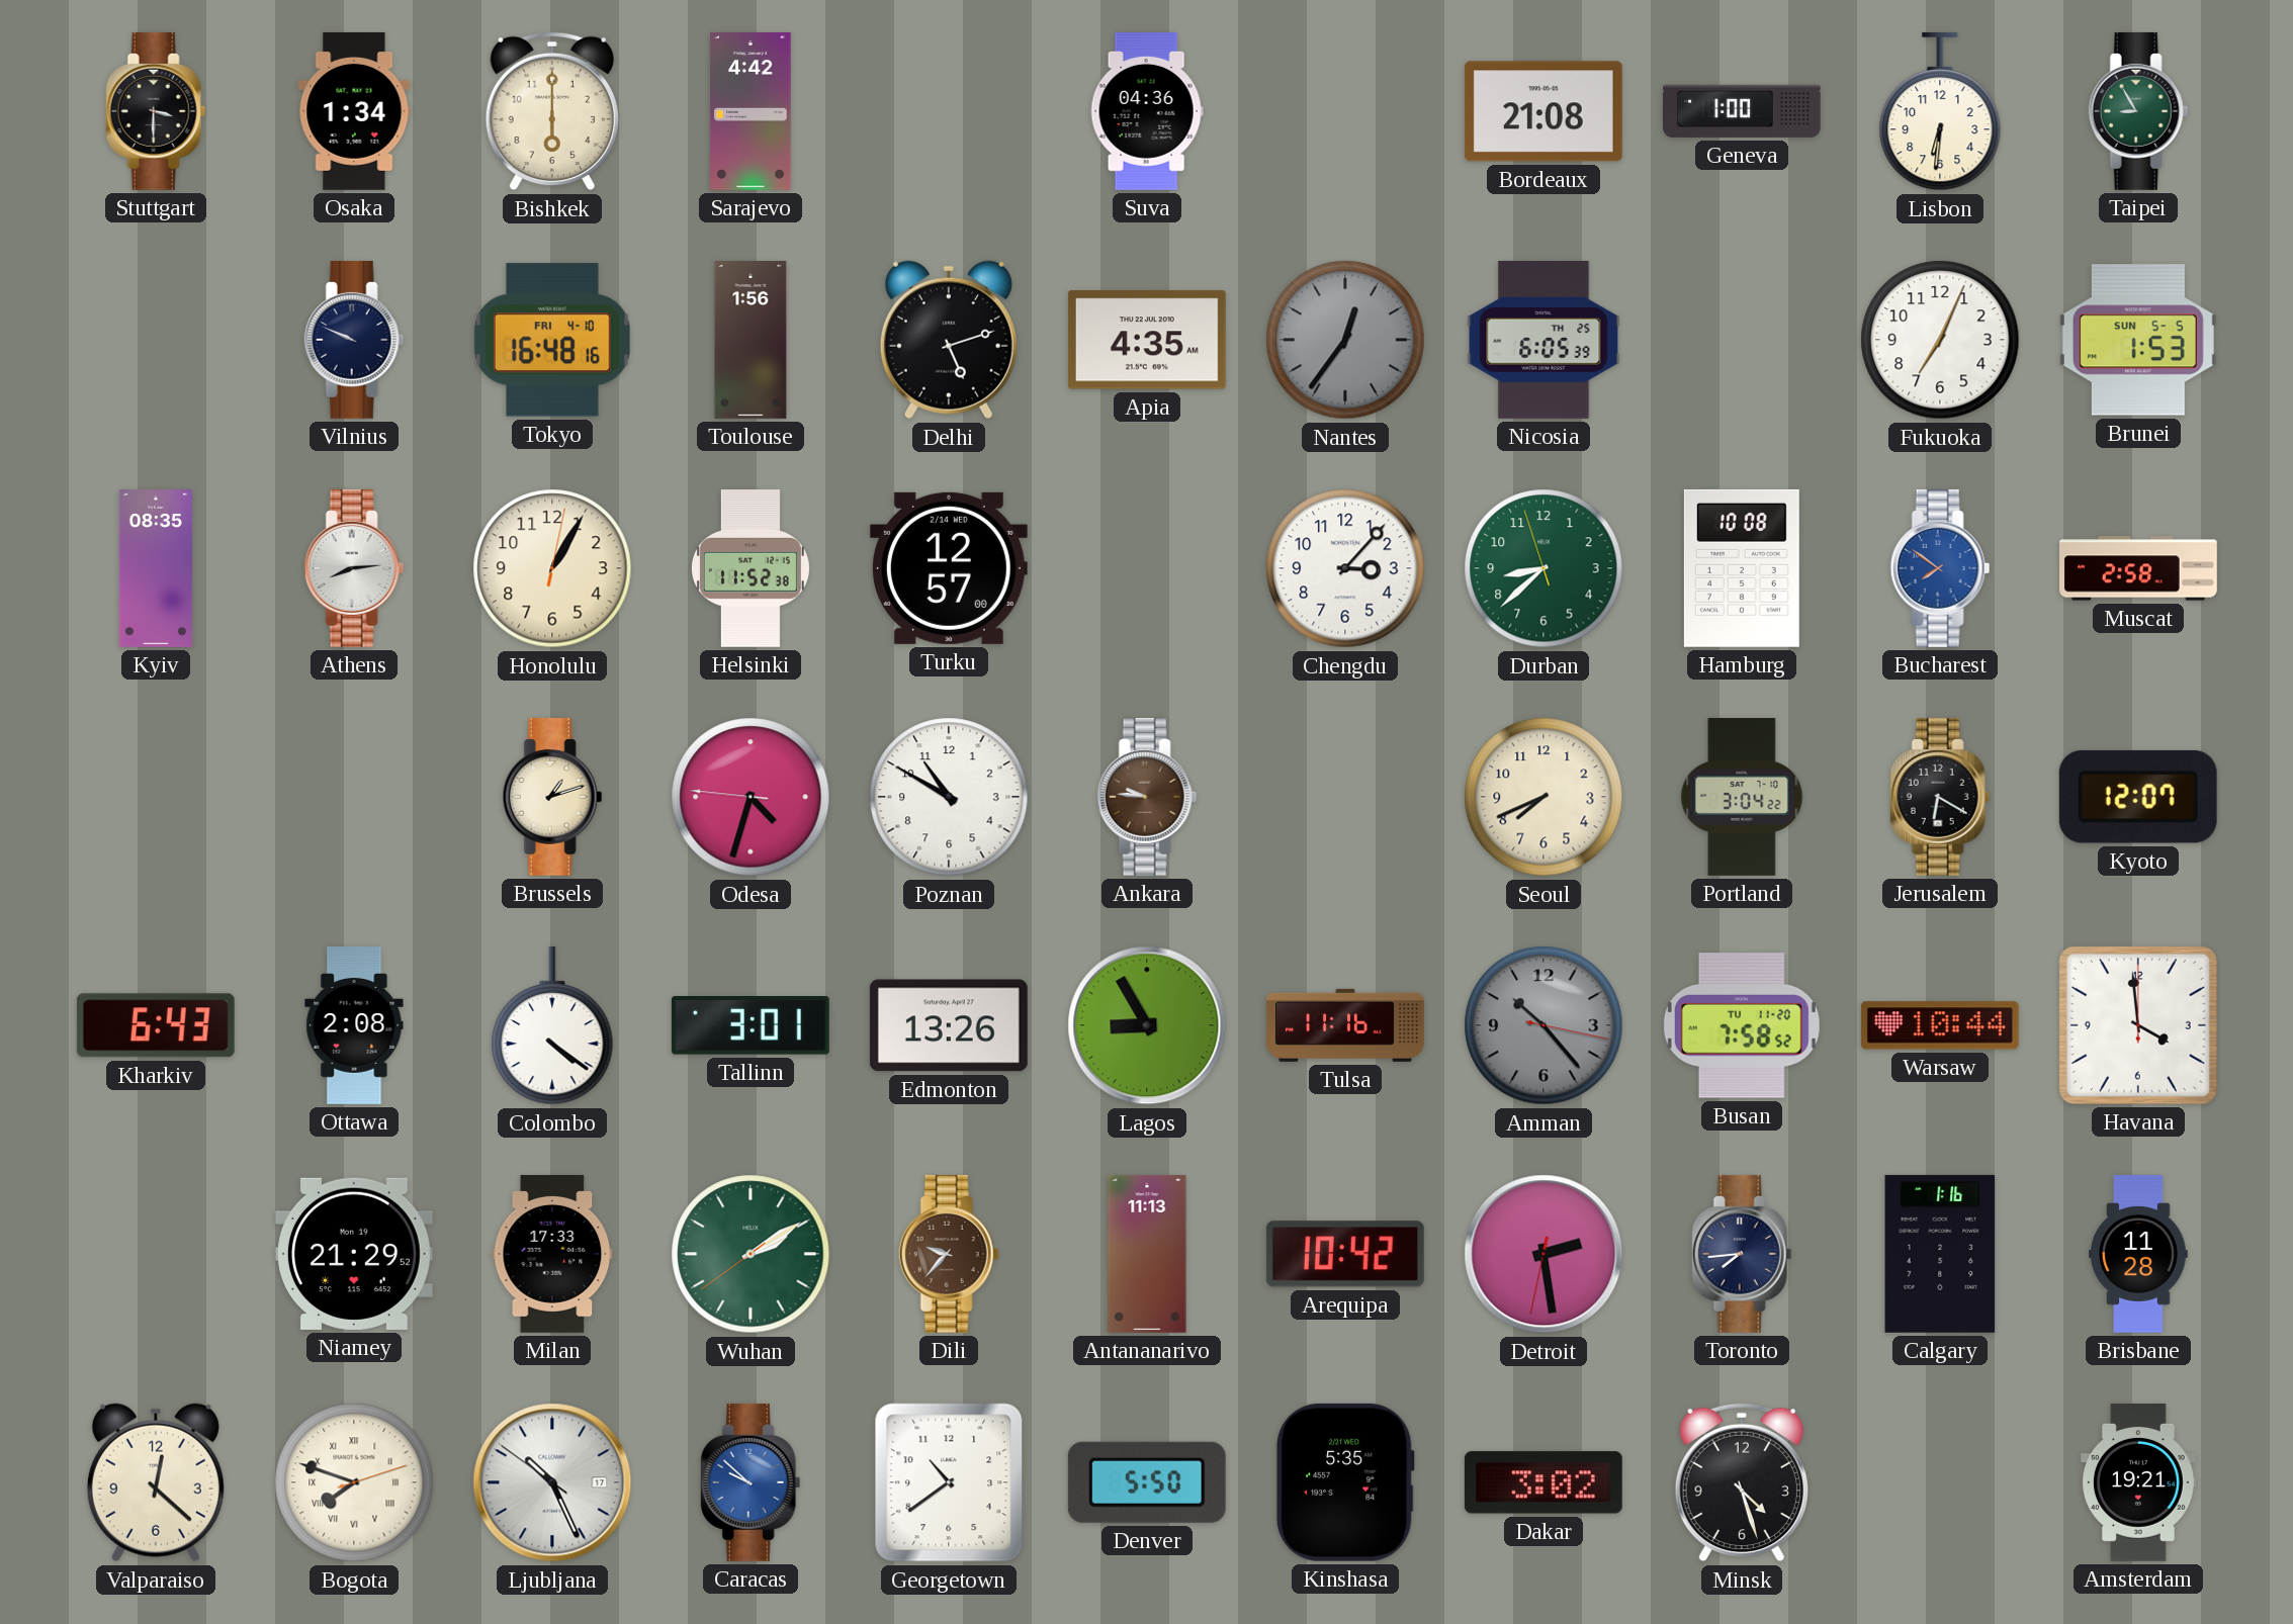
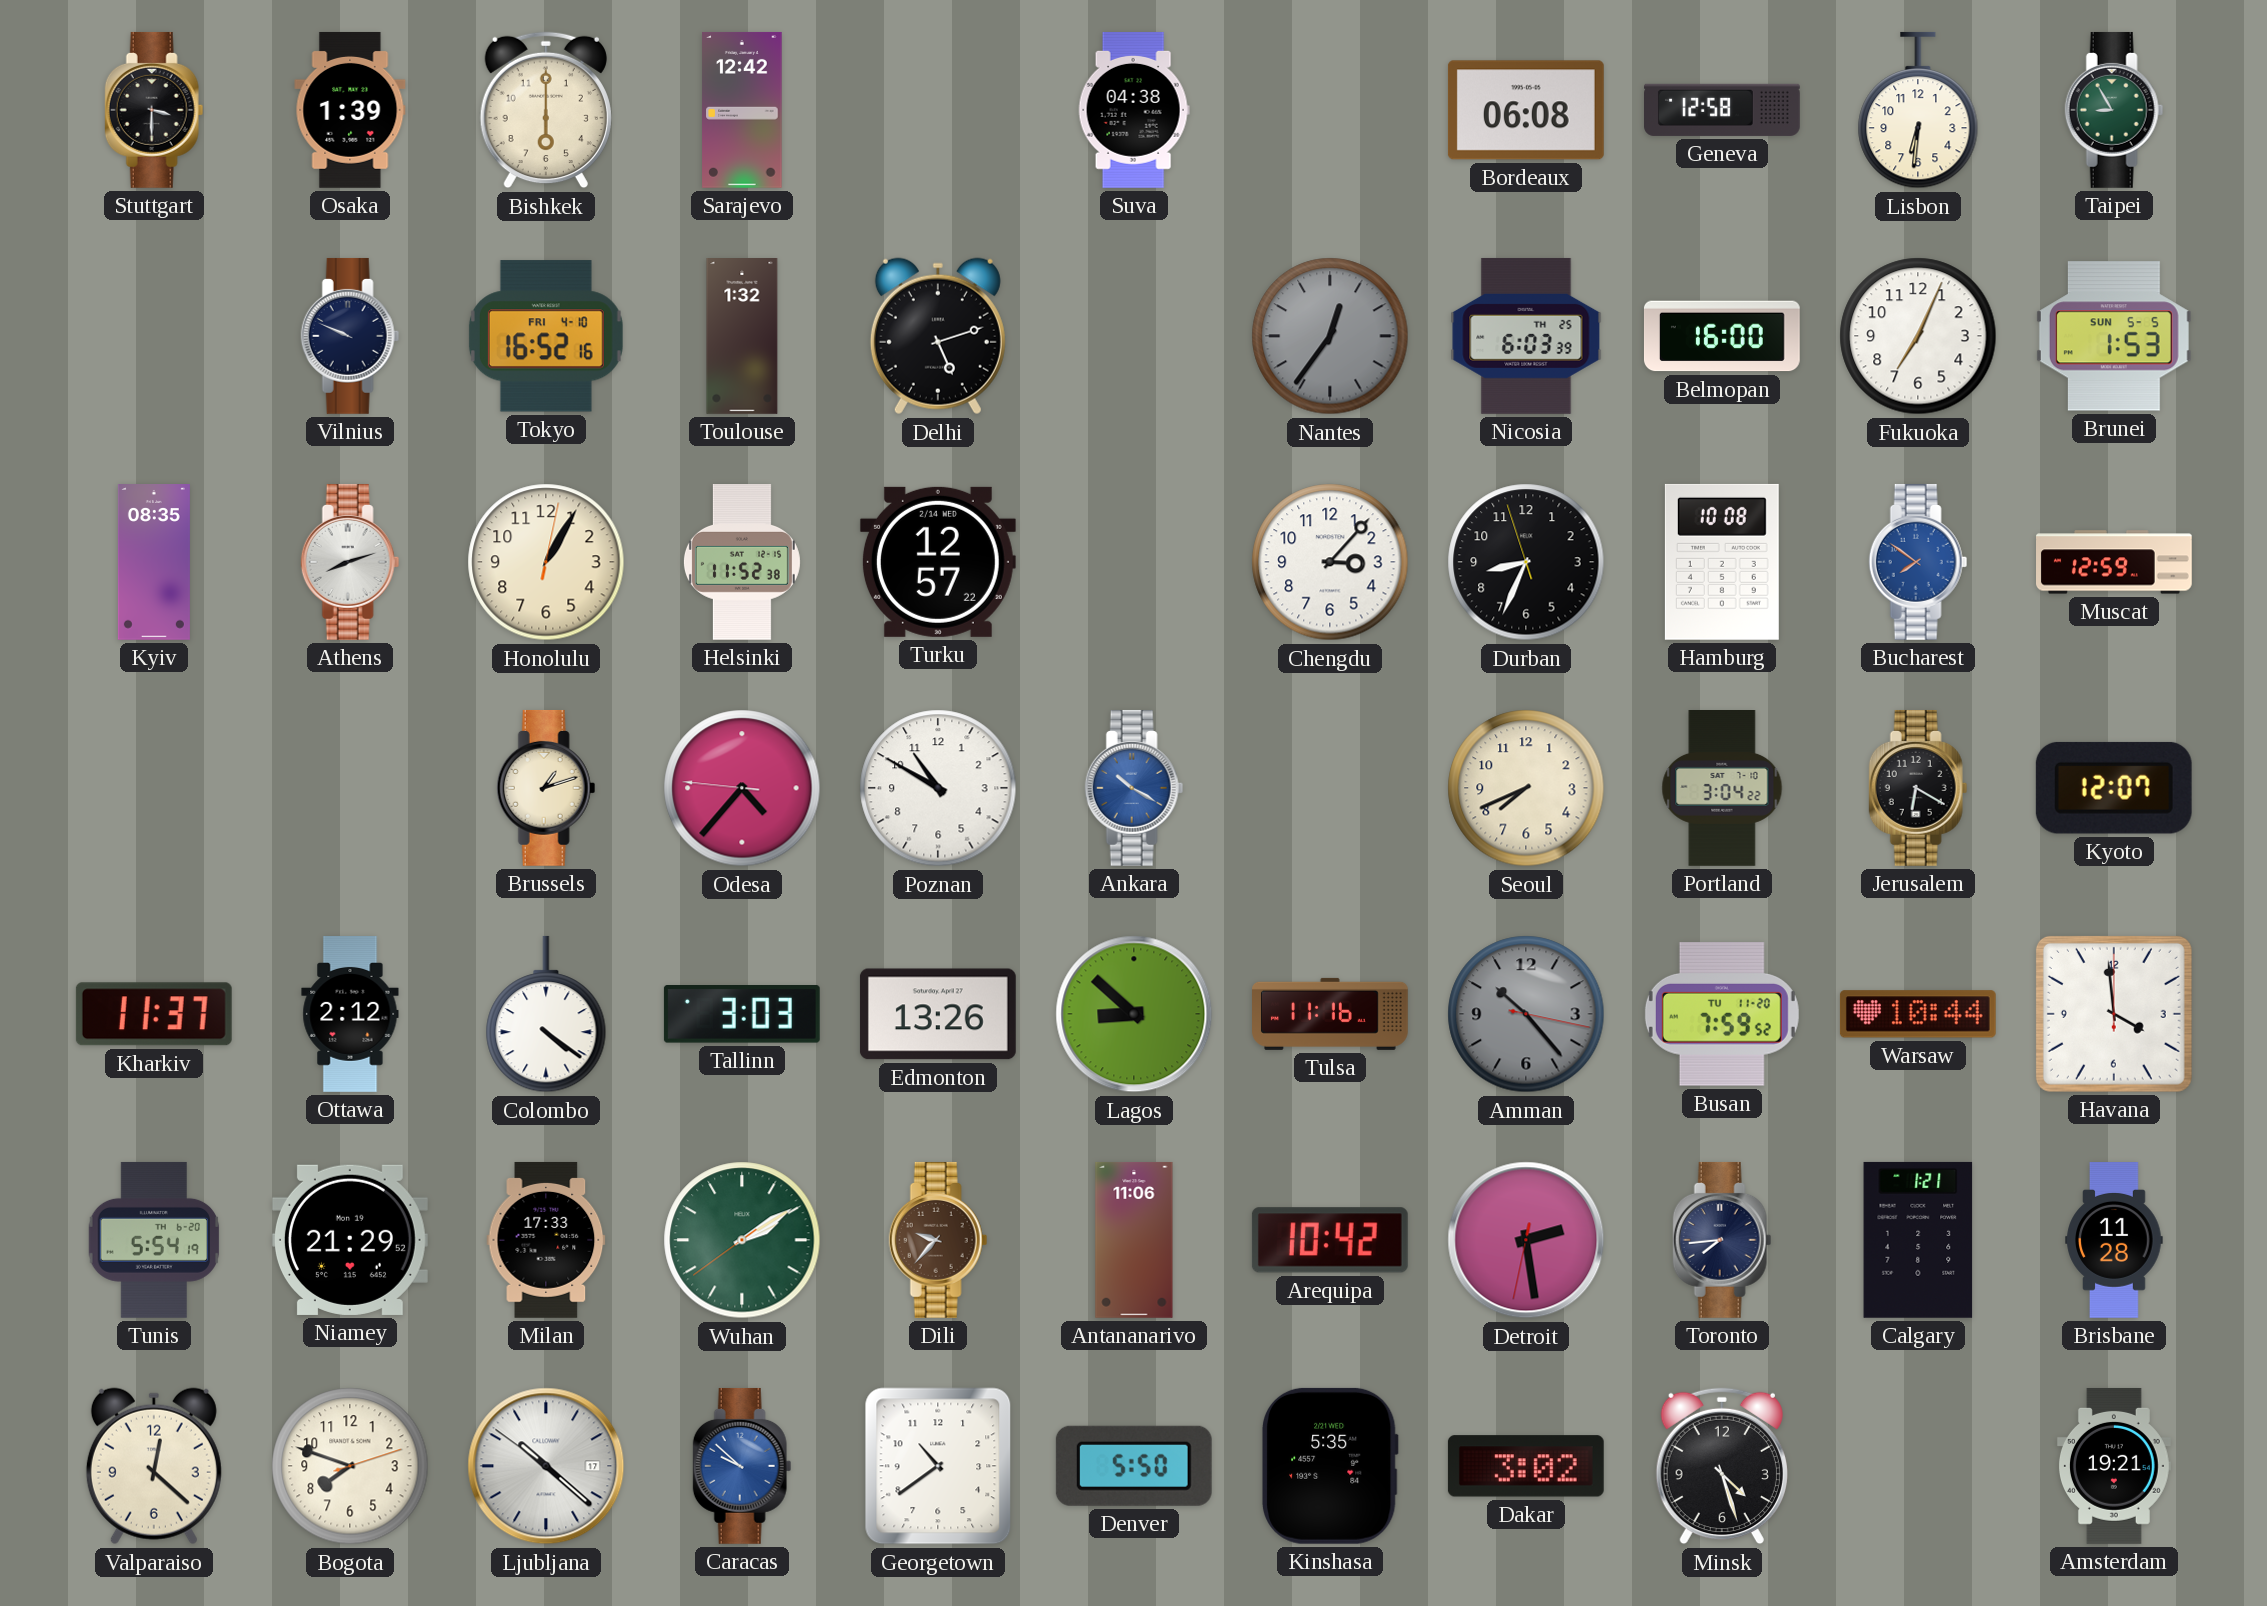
Osaka: 1:34 -> 1:39 (350, 110)
Sarajevo: 4:42 -> 12:42 (742, 110)
Suva: 04:36 -> 04:38 (1134, 110)
Bordeaux: 21:08 -> 06:08 (1526, 110)
Geneva: 1:00 -> 12:58 (1723, 110)
Tokyo: 16:48 -> 16:52 (546, 336)
Toulouse: 1:56 -> 1:32 (742, 337)
Apia: 4:35 -> none (1147, 340)
Nicosia: 6:05 -> 6:03 (1526, 336)
Belmopan: none -> 16:00 (1722, 336)
Athens: 8:14 -> 8:12 (350, 562)
Turku: 12:57:00 -> 12:57:22 (938, 562)
Durban: 8:37 -> 8:33 (1526, 562)
Durban dial: green -> black (1526, 562)
Muscat: 2:58 -> 12:59 (2115, 562)
Odesa: 4:32 -> 4:36 (742, 788)
Ankara: 9:46 -> 10:20 (1134, 788)
Ankara dial: brown -> blue (1134, 788)
Kharkiv: 6:43 -> 11:37 (154, 1014)
Ottawa: 2:08 -> 2:12 (350, 1015)
Tallinn: 3:01 -> 3:03 (742, 1015)
Lagos: 8:55 -> 8:52 (1134, 1014)
Busan: 7:58 -> 7:59 (1722, 1014)
Tunis: none -> 5:54 (154, 1240)
Antananarivo: 11:13 -> 11:06 (1134, 1240)
Calgary: 1:16 -> 1:21 (1918, 1240)
Bogota numerals: Roman -> Arabic (350, 1466)
Ljubljana: 10:25 -> 10:21 (546, 1466)
